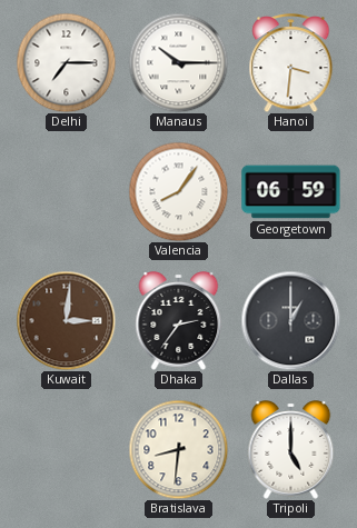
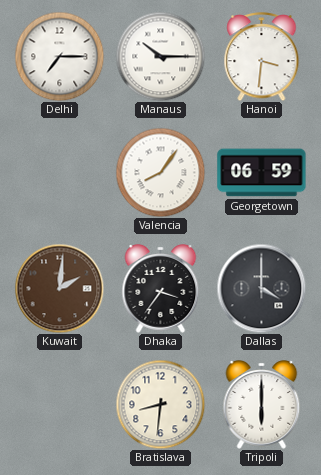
Kuwait: 3:01 -> 2:01 (59, 288)
Dhaka: 2:36 -> 3:36 (161, 289)
Dallas: 1:00 -> 4:00 (261, 288)
Tripoli: 5:00 -> 6:00 (262, 405)
